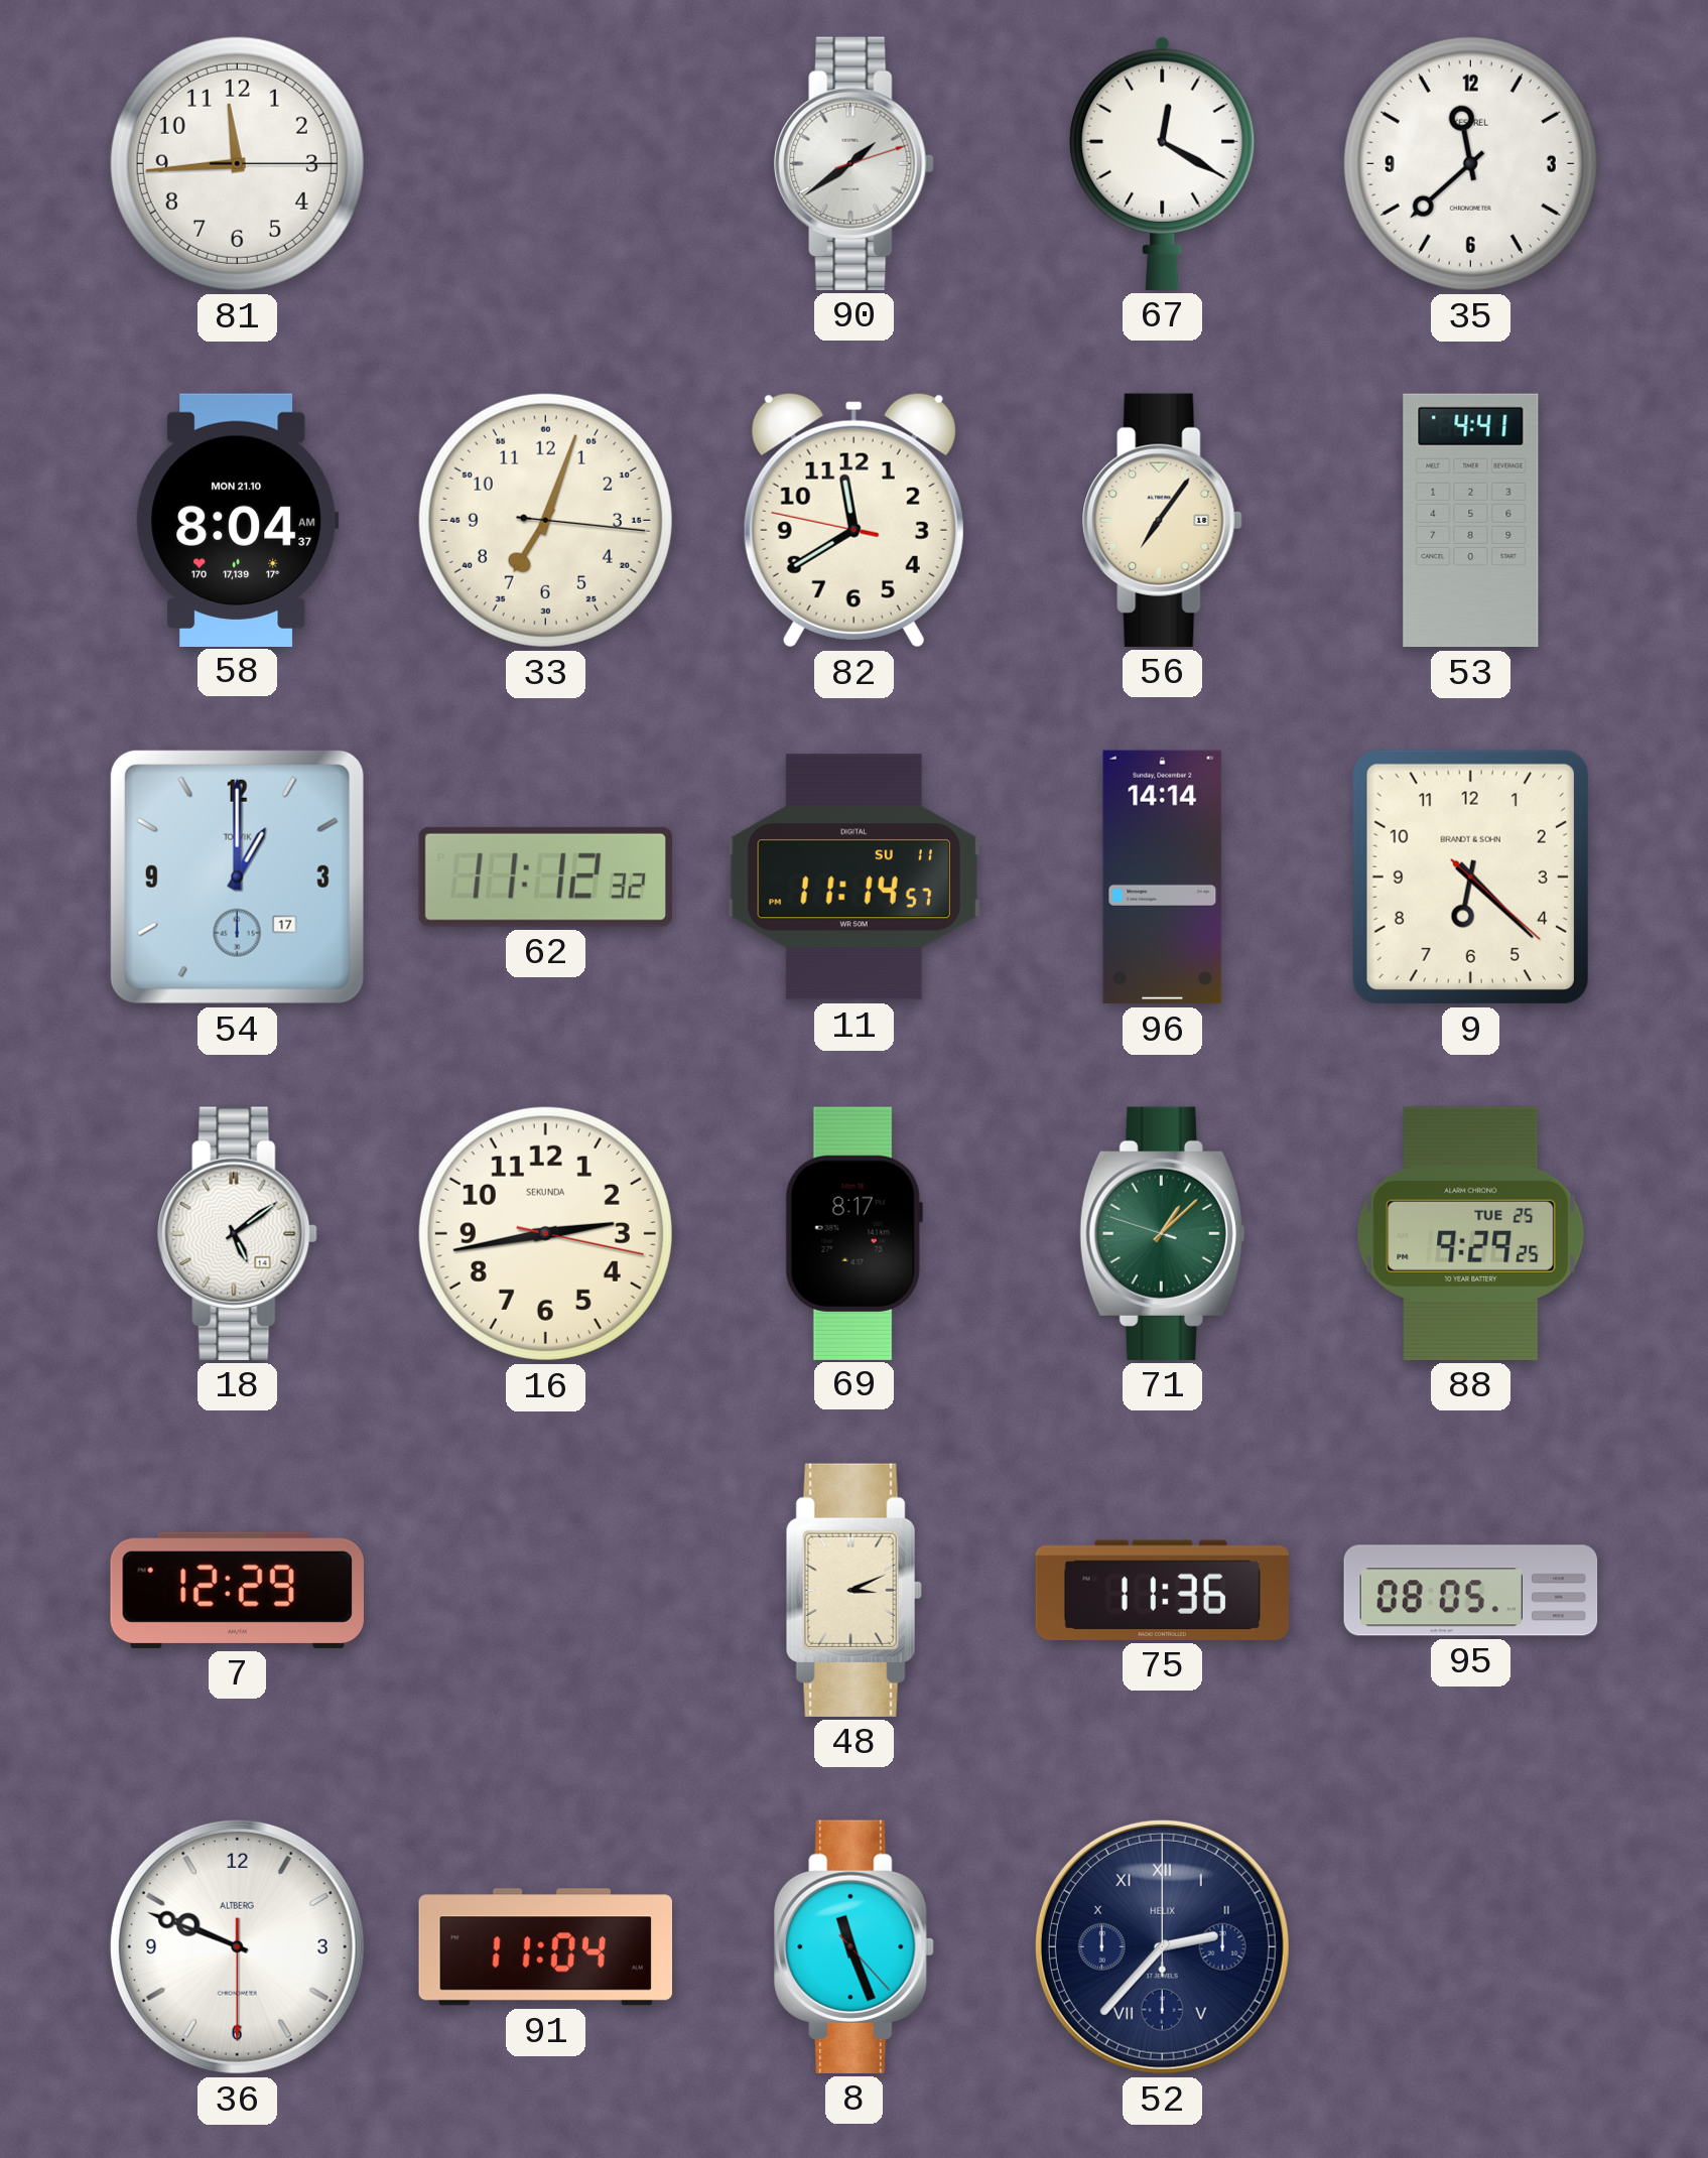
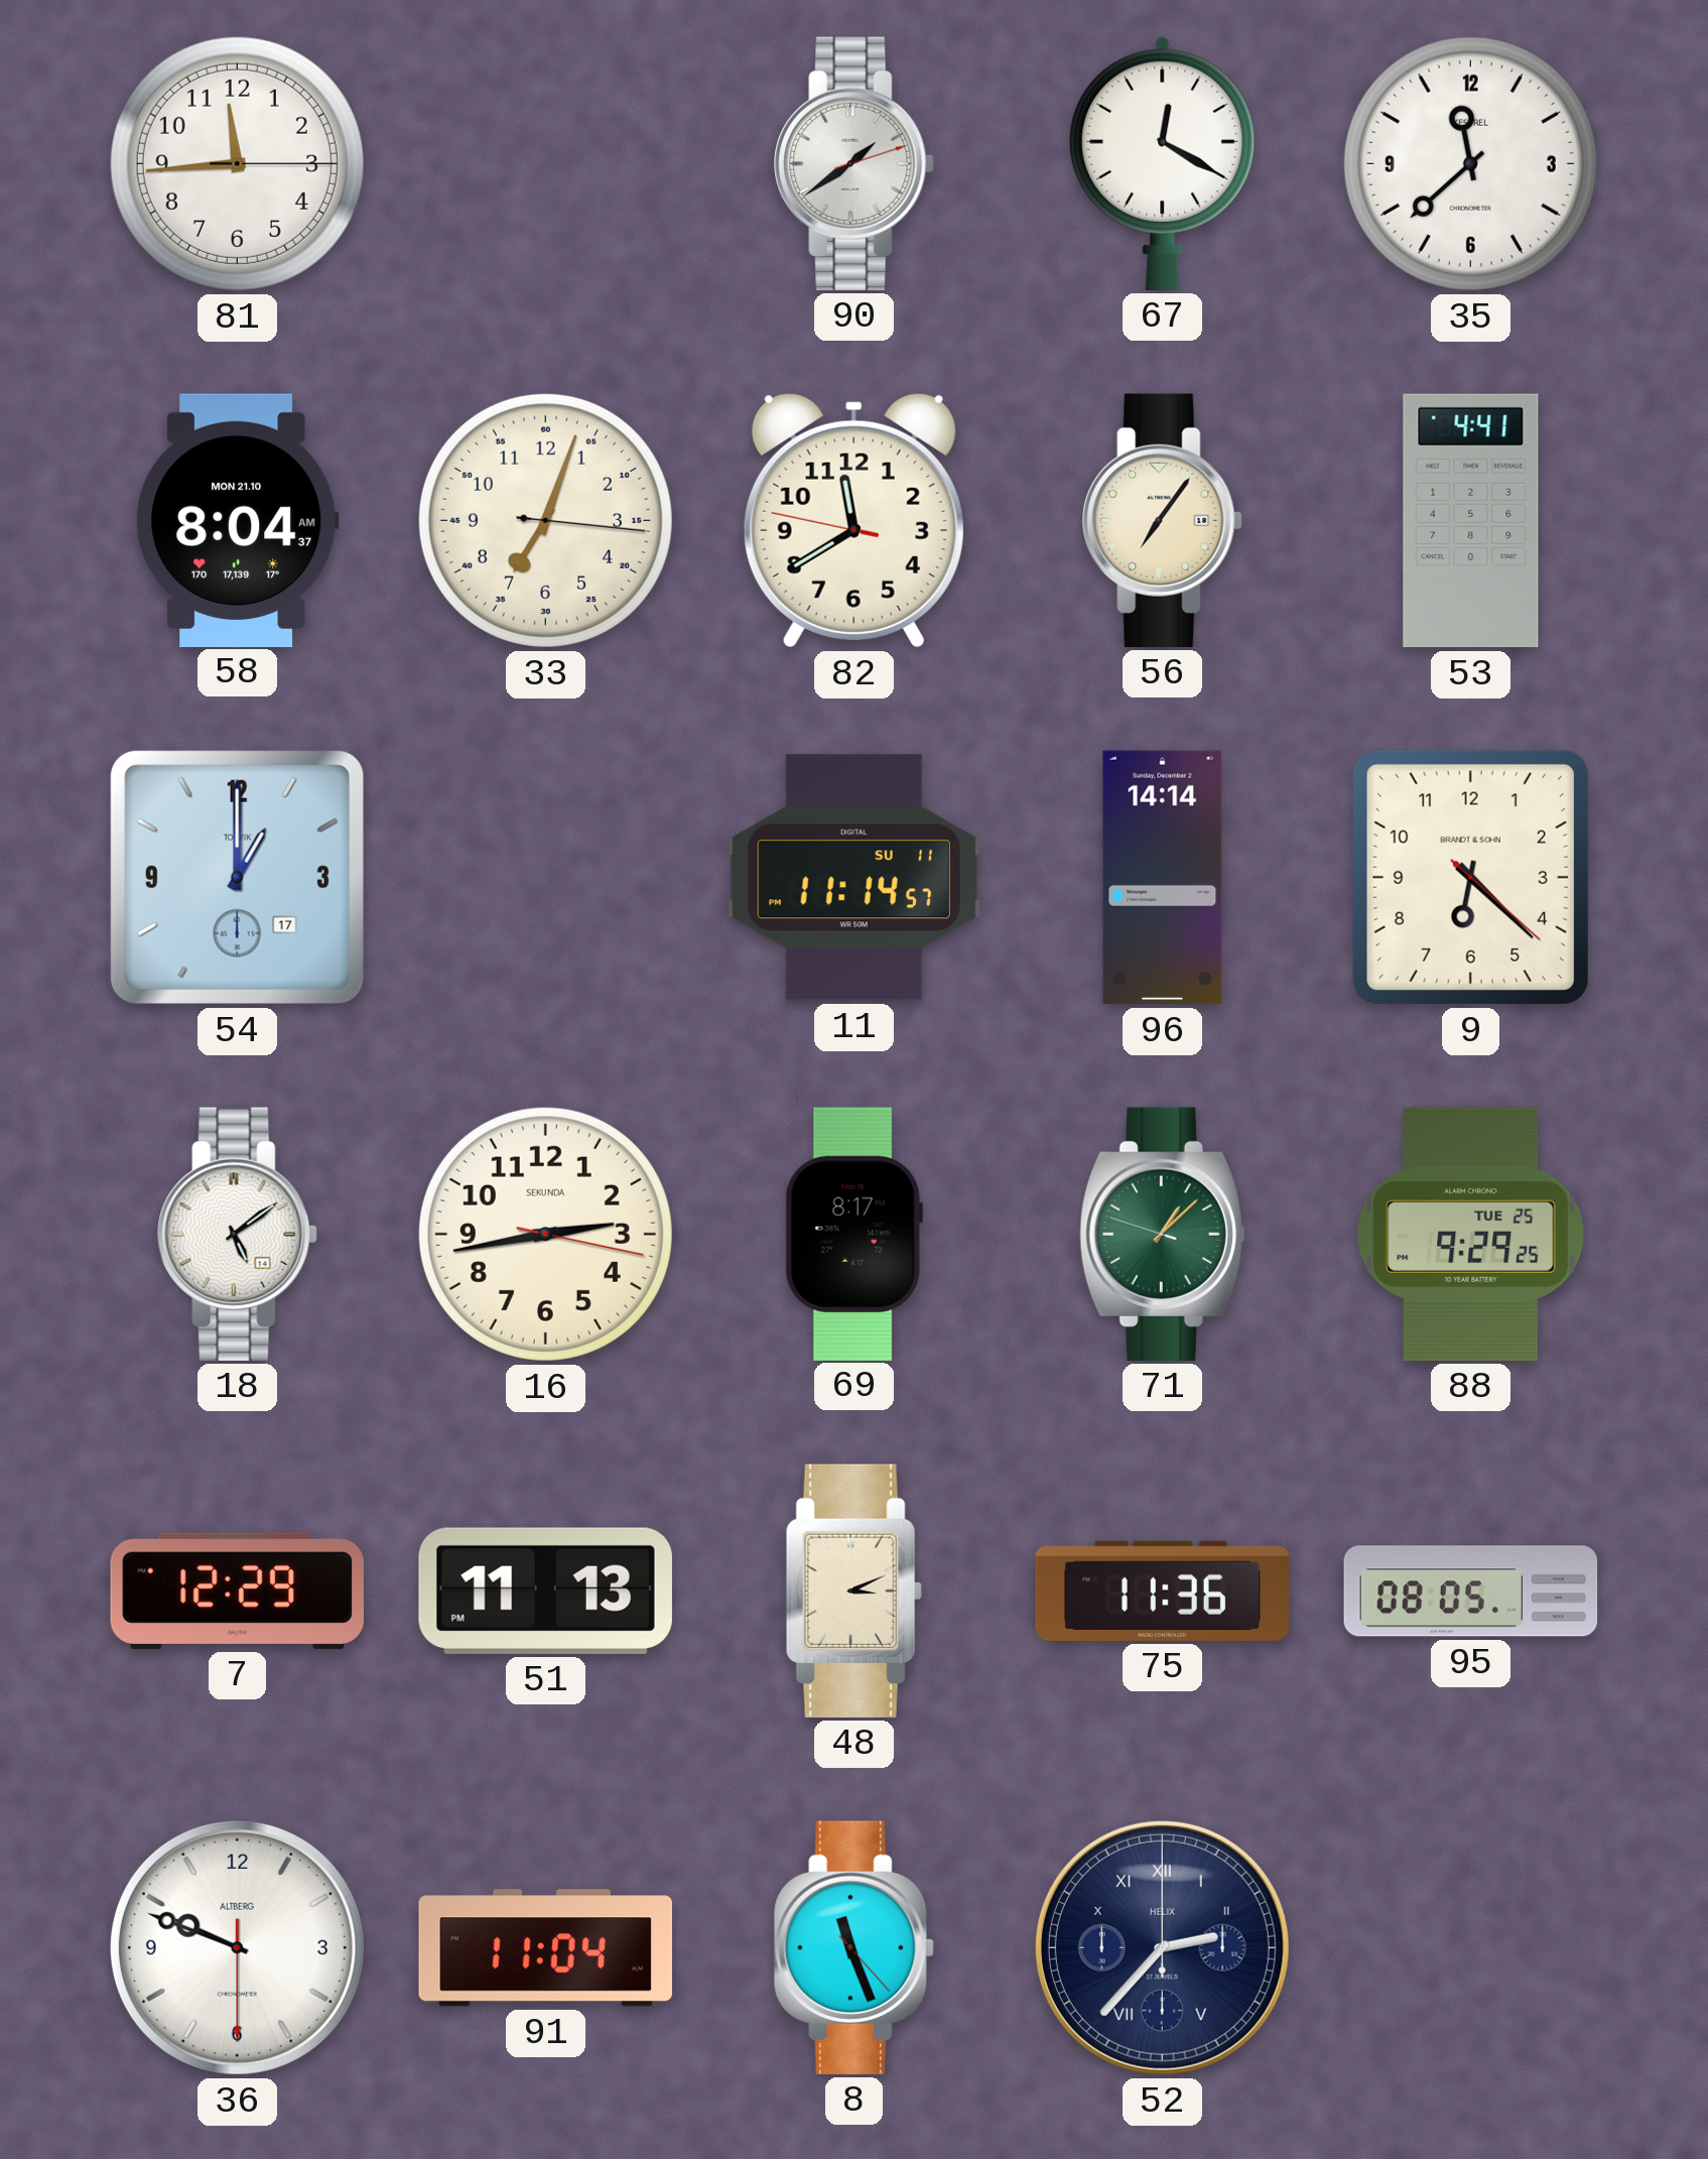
62: 11:12 -> none (545, 876)
51: none -> 11:13 (545, 1591)
